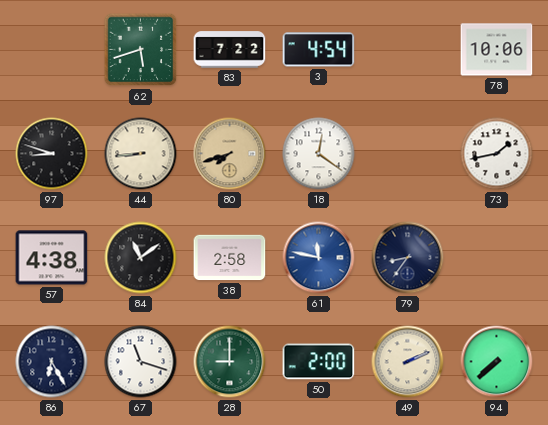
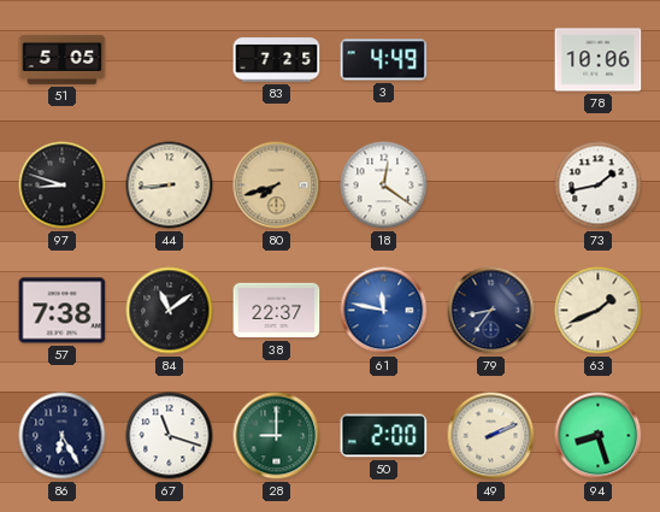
51: none -> 5:05 (63, 59)
62: 5:42 -> none (141, 50)
83: 7:22 -> 7:25 (277, 60)
3: 4:54 -> 4:49 (384, 60)
57: 4:38 -> 7:38 (63, 311)
38: 2:58 -> 22:37 (277, 311)
63: none -> 1:41 (599, 311)
94: 7:38 -> 8:27 (599, 436)
